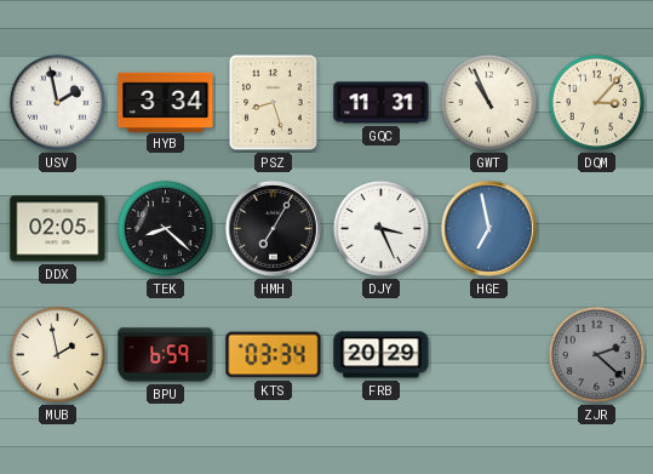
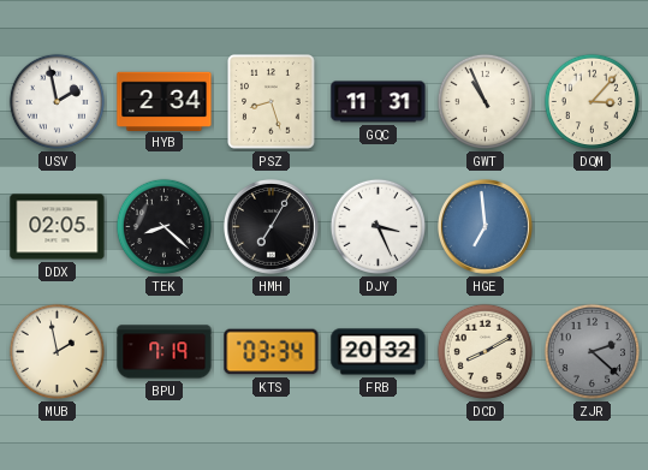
HYB: 3:34 -> 2:34 (165, 101)
HGE: 6:58 -> 6:59 (484, 226)
BPU: 6:59 -> 7:19 (165, 352)
FRB: 20:29 -> 20:32 (379, 352)
DCD: none -> 8:10 (484, 351)
